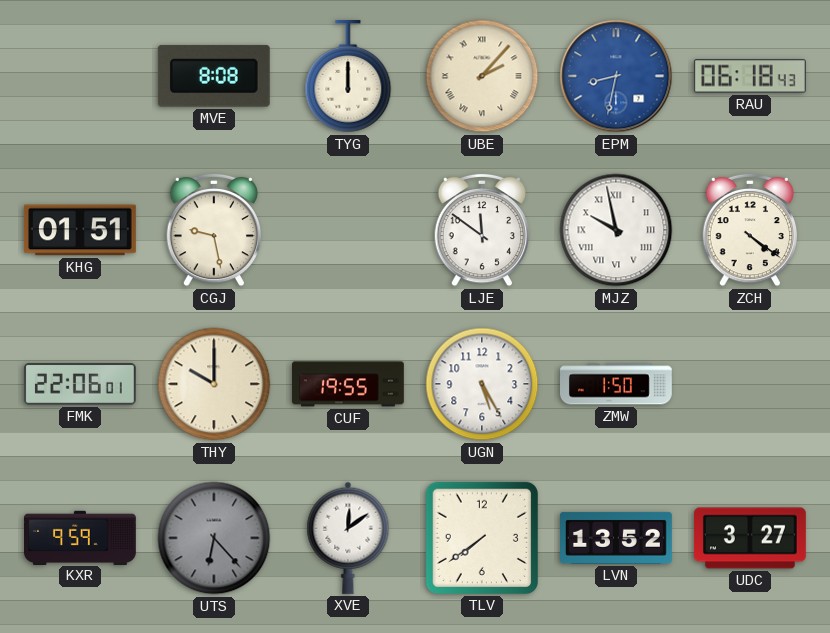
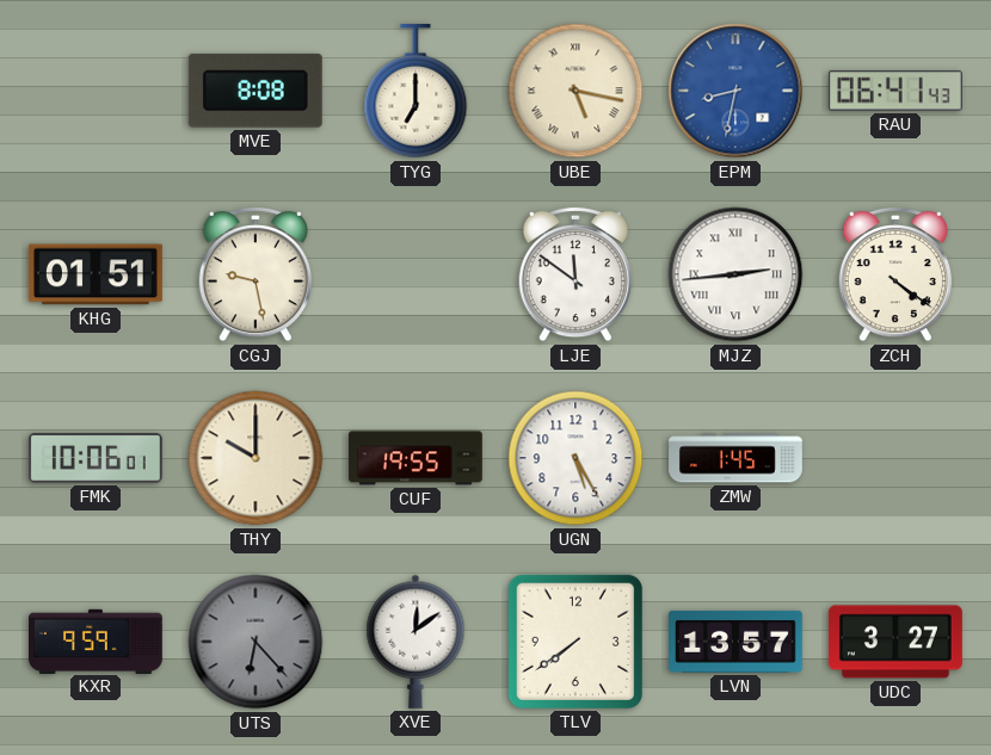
TYG: 12:00 -> 7:00 (416, 91)
UBE: 2:07 -> 5:17 (575, 91)
RAU: 06:18 -> 06:41 (895, 91)
MJZ: 9:58 -> 2:44 (735, 274)
FMK: 22:06 -> 10:06 (96, 458)
ZMW: 1:50 -> 1:45 (737, 458)
LVN: 13:52 -> 13:57 (737, 642)
